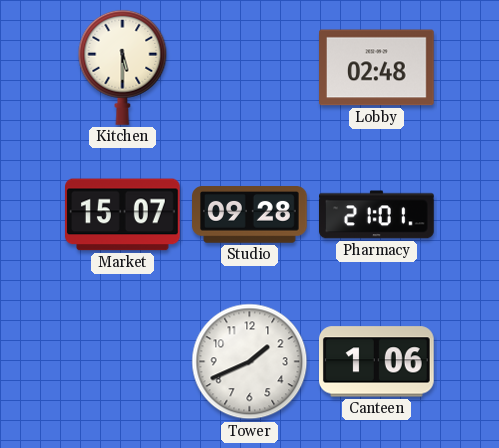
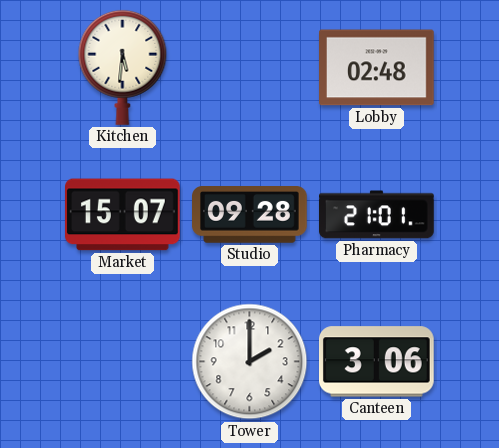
Kitchen: 5:30 -> 5:31 (123, 67)
Tower: 1:41 -> 2:00 (250, 362)
Canteen: 1:06 -> 3:06 (377, 362)
